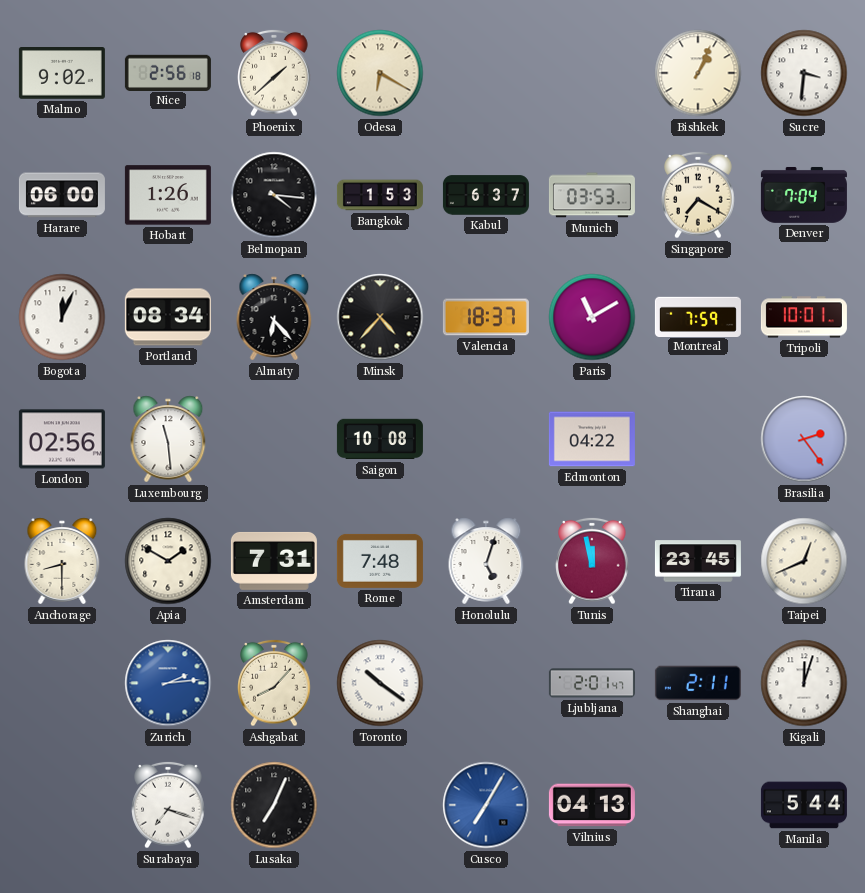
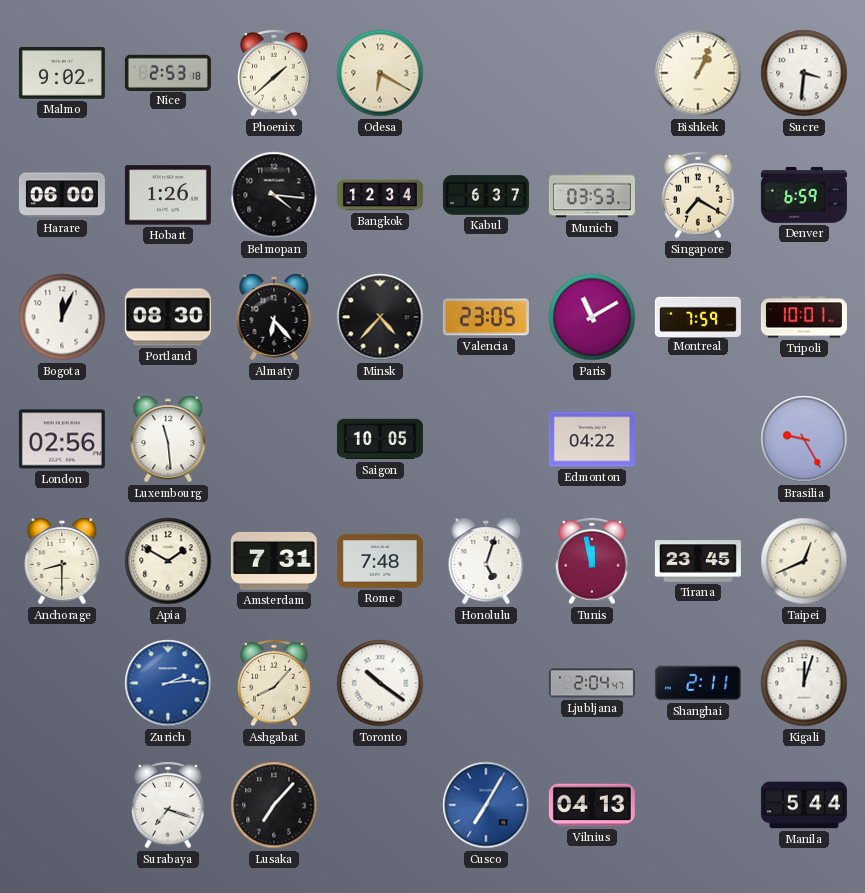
Nice: 2:56 -> 2:53 (168, 72)
Bangkok: 1:53 -> 12:34 (380, 195)
Denver: 7:04 -> 6:59 (804, 195)
Portland: 08:34 -> 08:30 (168, 317)
Valencia: 18:37 -> 23:05 (486, 317)
Saigon: 10:08 -> 10:05 (380, 439)
Brasilia: 2:24 -> 9:25 (804, 439)
Ljubljana: 2:01 -> 2:04 (592, 683)
Lusaka: 7:04 -> 7:07 (274, 805)
